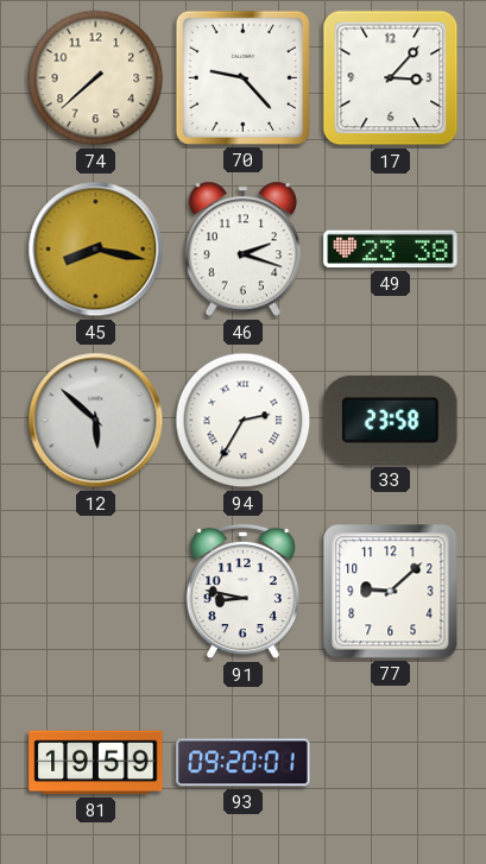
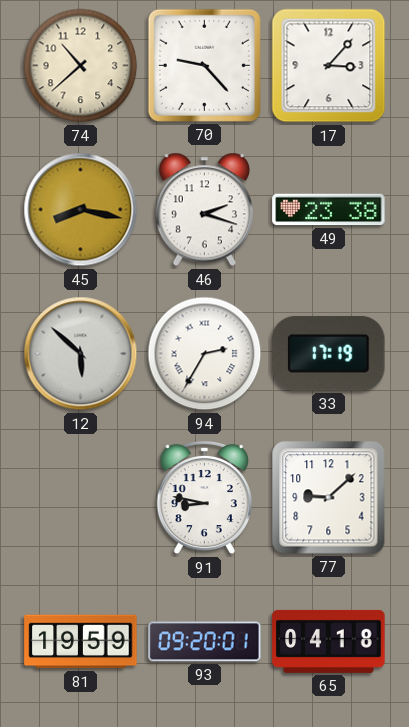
74: 7:38 -> 10:38 (81, 66)
33: 23:58 -> 17:19 (329, 353)
65: none -> 04:18 (329, 641)
